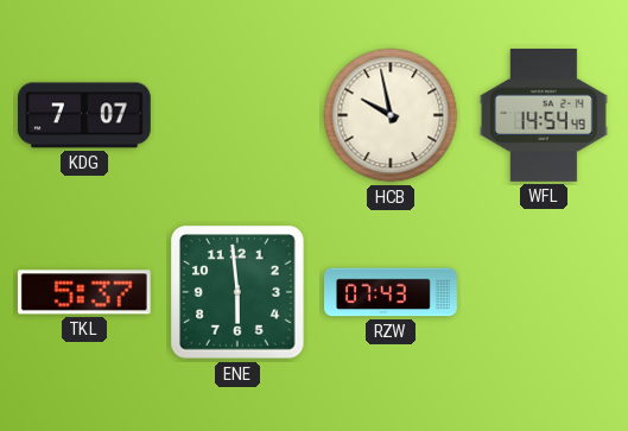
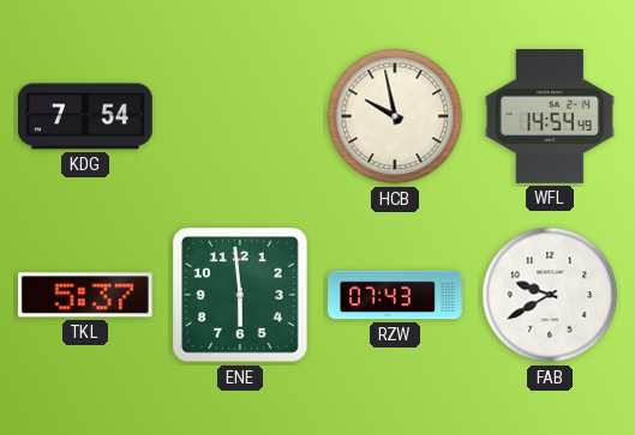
KDG: 7:07 -> 7:54 (85, 116)
FAB: none -> 9:40 (550, 295)
